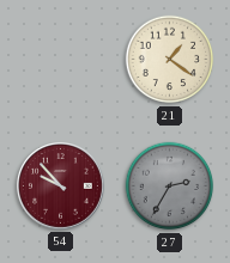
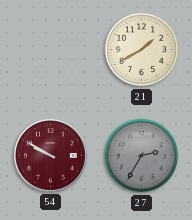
21: 1:21 -> 1:40 (142, 50)
54: 9:53 -> 9:50 (50, 155)
